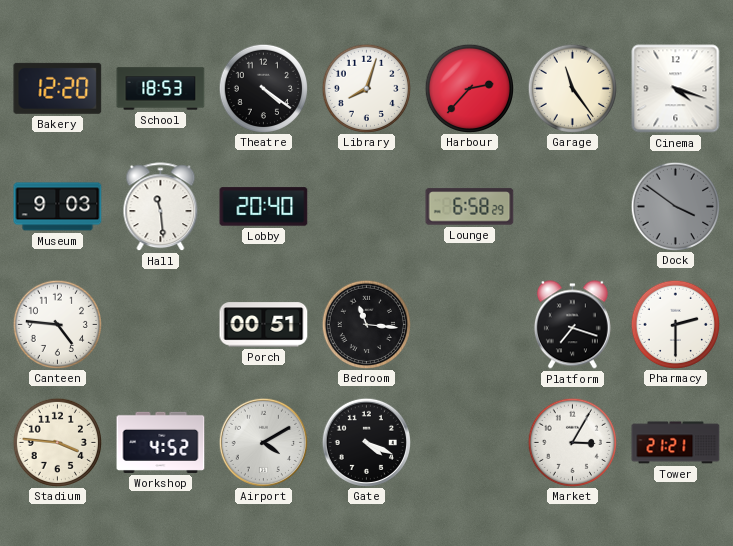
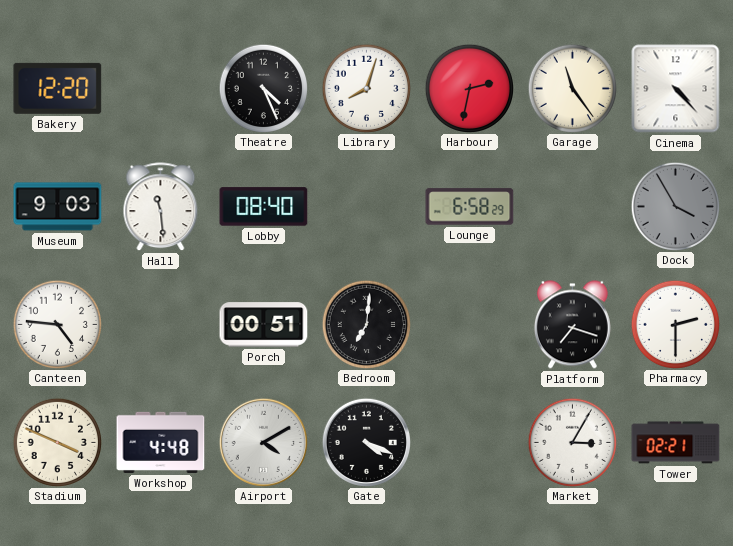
School: 18:53 -> none (161, 89)
Theatre: 4:21 -> 4:26 (263, 88)
Harbour: 2:37 -> 2:32 (469, 88)
Cinema: 4:18 -> 4:23 (676, 89)
Lobby: 20:40 -> 08:40 (264, 207)
Dock: 3:51 -> 3:55 (675, 206)
Bedroom: 11:16 -> 7:01 (366, 324)
Stadium: 3:46 -> 3:49 (57, 442)
Workshop: 4:52 -> 4:48 (161, 442)
Tower: 21:21 -> 02:21 (676, 443)
